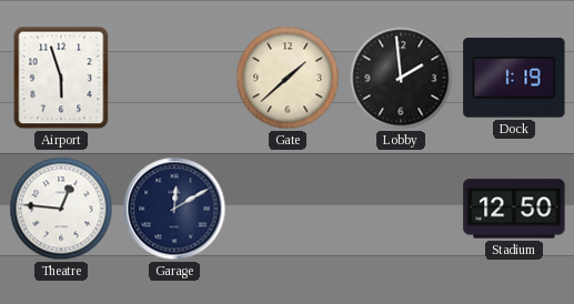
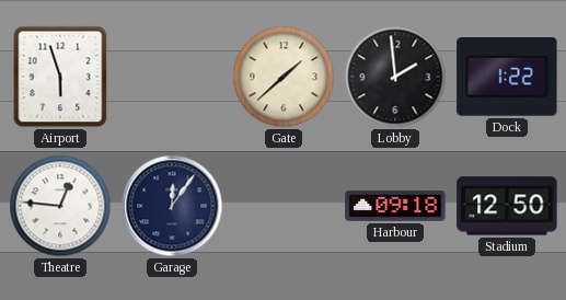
Dock: 1:19 -> 1:22 (507, 77)
Garage: 12:10 -> 12:06 (172, 206)
Harbour: none -> 09:18 (395, 206)
